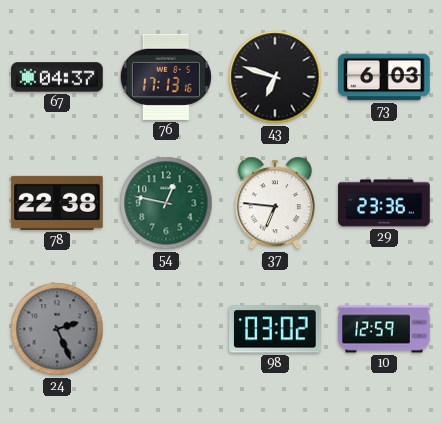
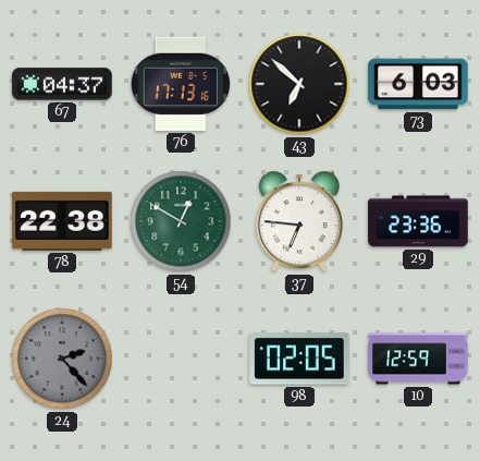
43: 6:48 -> 6:52 (299, 84)
54: 12:47 -> 12:50 (181, 221)
24: 2:26 -> 2:23 (62, 359)
98: 03:02 -> 02:05 (299, 359)
